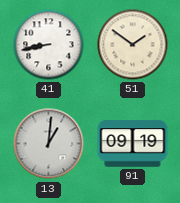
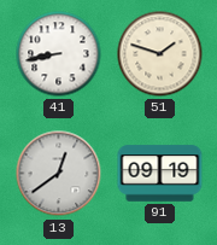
51: 1:51 -> 1:48 (160, 54)
13: 1:01 -> 12:39 (59, 174)
